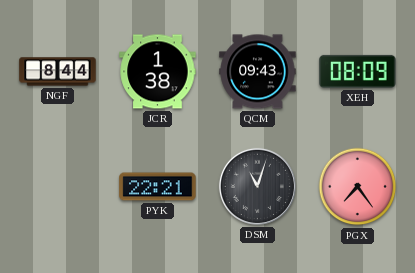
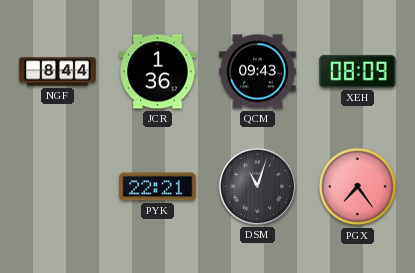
JCR: 1:38 -> 1:36 (158, 72)
